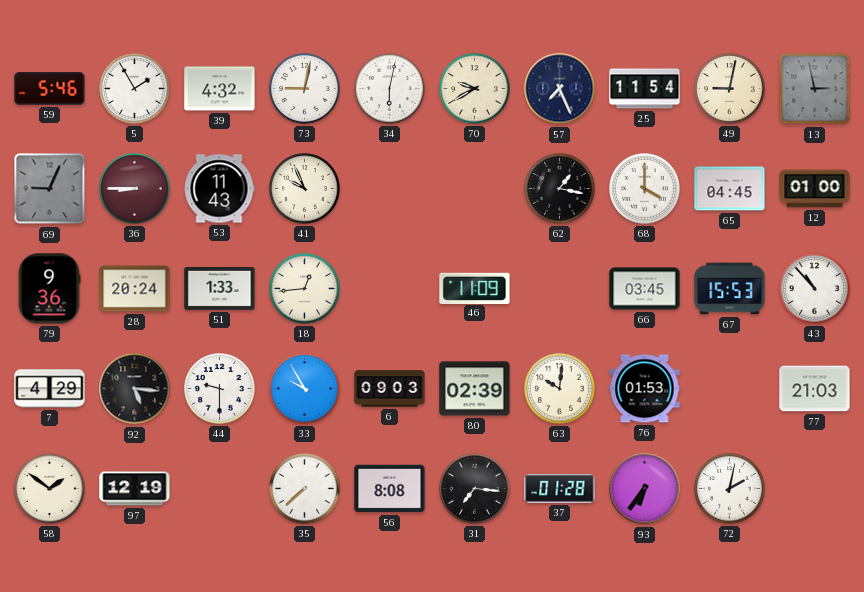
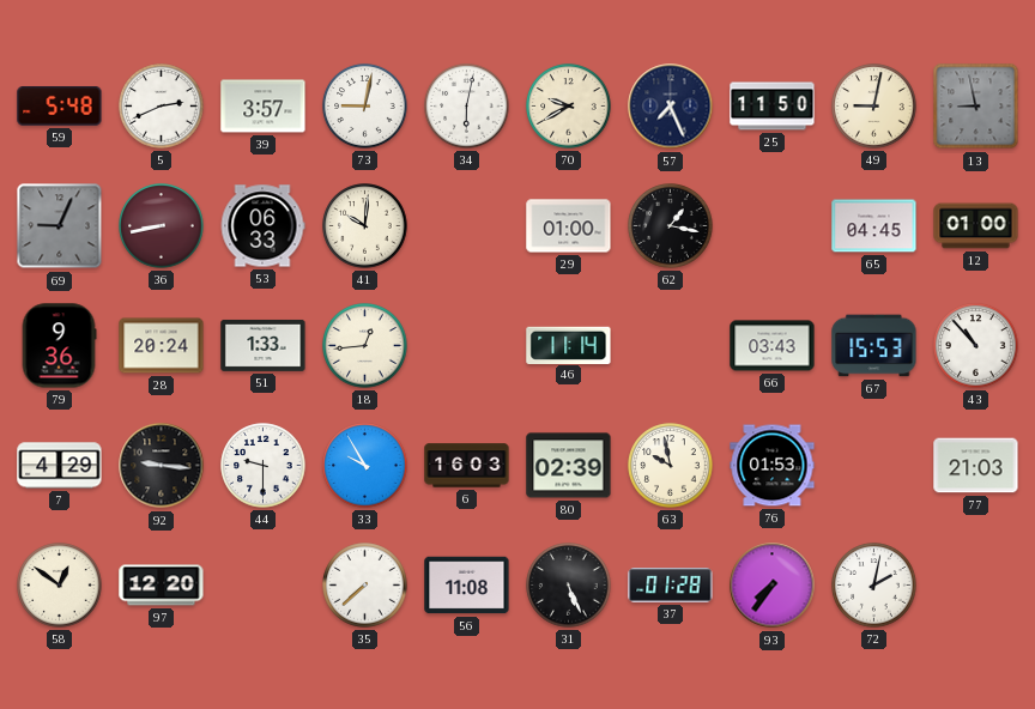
59: 5:46 -> 5:48 (60, 107)
5: 1:55 -> 2:41 (162, 107)
39: 4:32 -> 3:57 (264, 107)
25: 11:54 -> 11:50 (773, 107)
13: 2:58 -> 8:58 (976, 107)
36: 8:45 -> 8:43 (162, 226)
53: 11:43 -> 06:33 (262, 226)
41: 9:56 -> 10:01 (365, 226)
29: none -> 01:00 (569, 226)
68: 4:00 -> none (645, 189)
46: 11:09 -> 11:14 (569, 345)
66: 03:45 -> 03:43 (773, 346)
92: 5:16 -> 9:16 (162, 466)
6: 09:03 -> 16:03 (467, 466)
63: 10:01 -> 9:58 (671, 466)
58: 1:51 -> 12:51 (60, 586)
97: 12:19 -> 12:20 (162, 586)
56: 8:08 -> 11:08 (467, 586)
31: 7:16 -> 5:26 (569, 586)
93: 6:36 -> 7:36 (773, 586)
